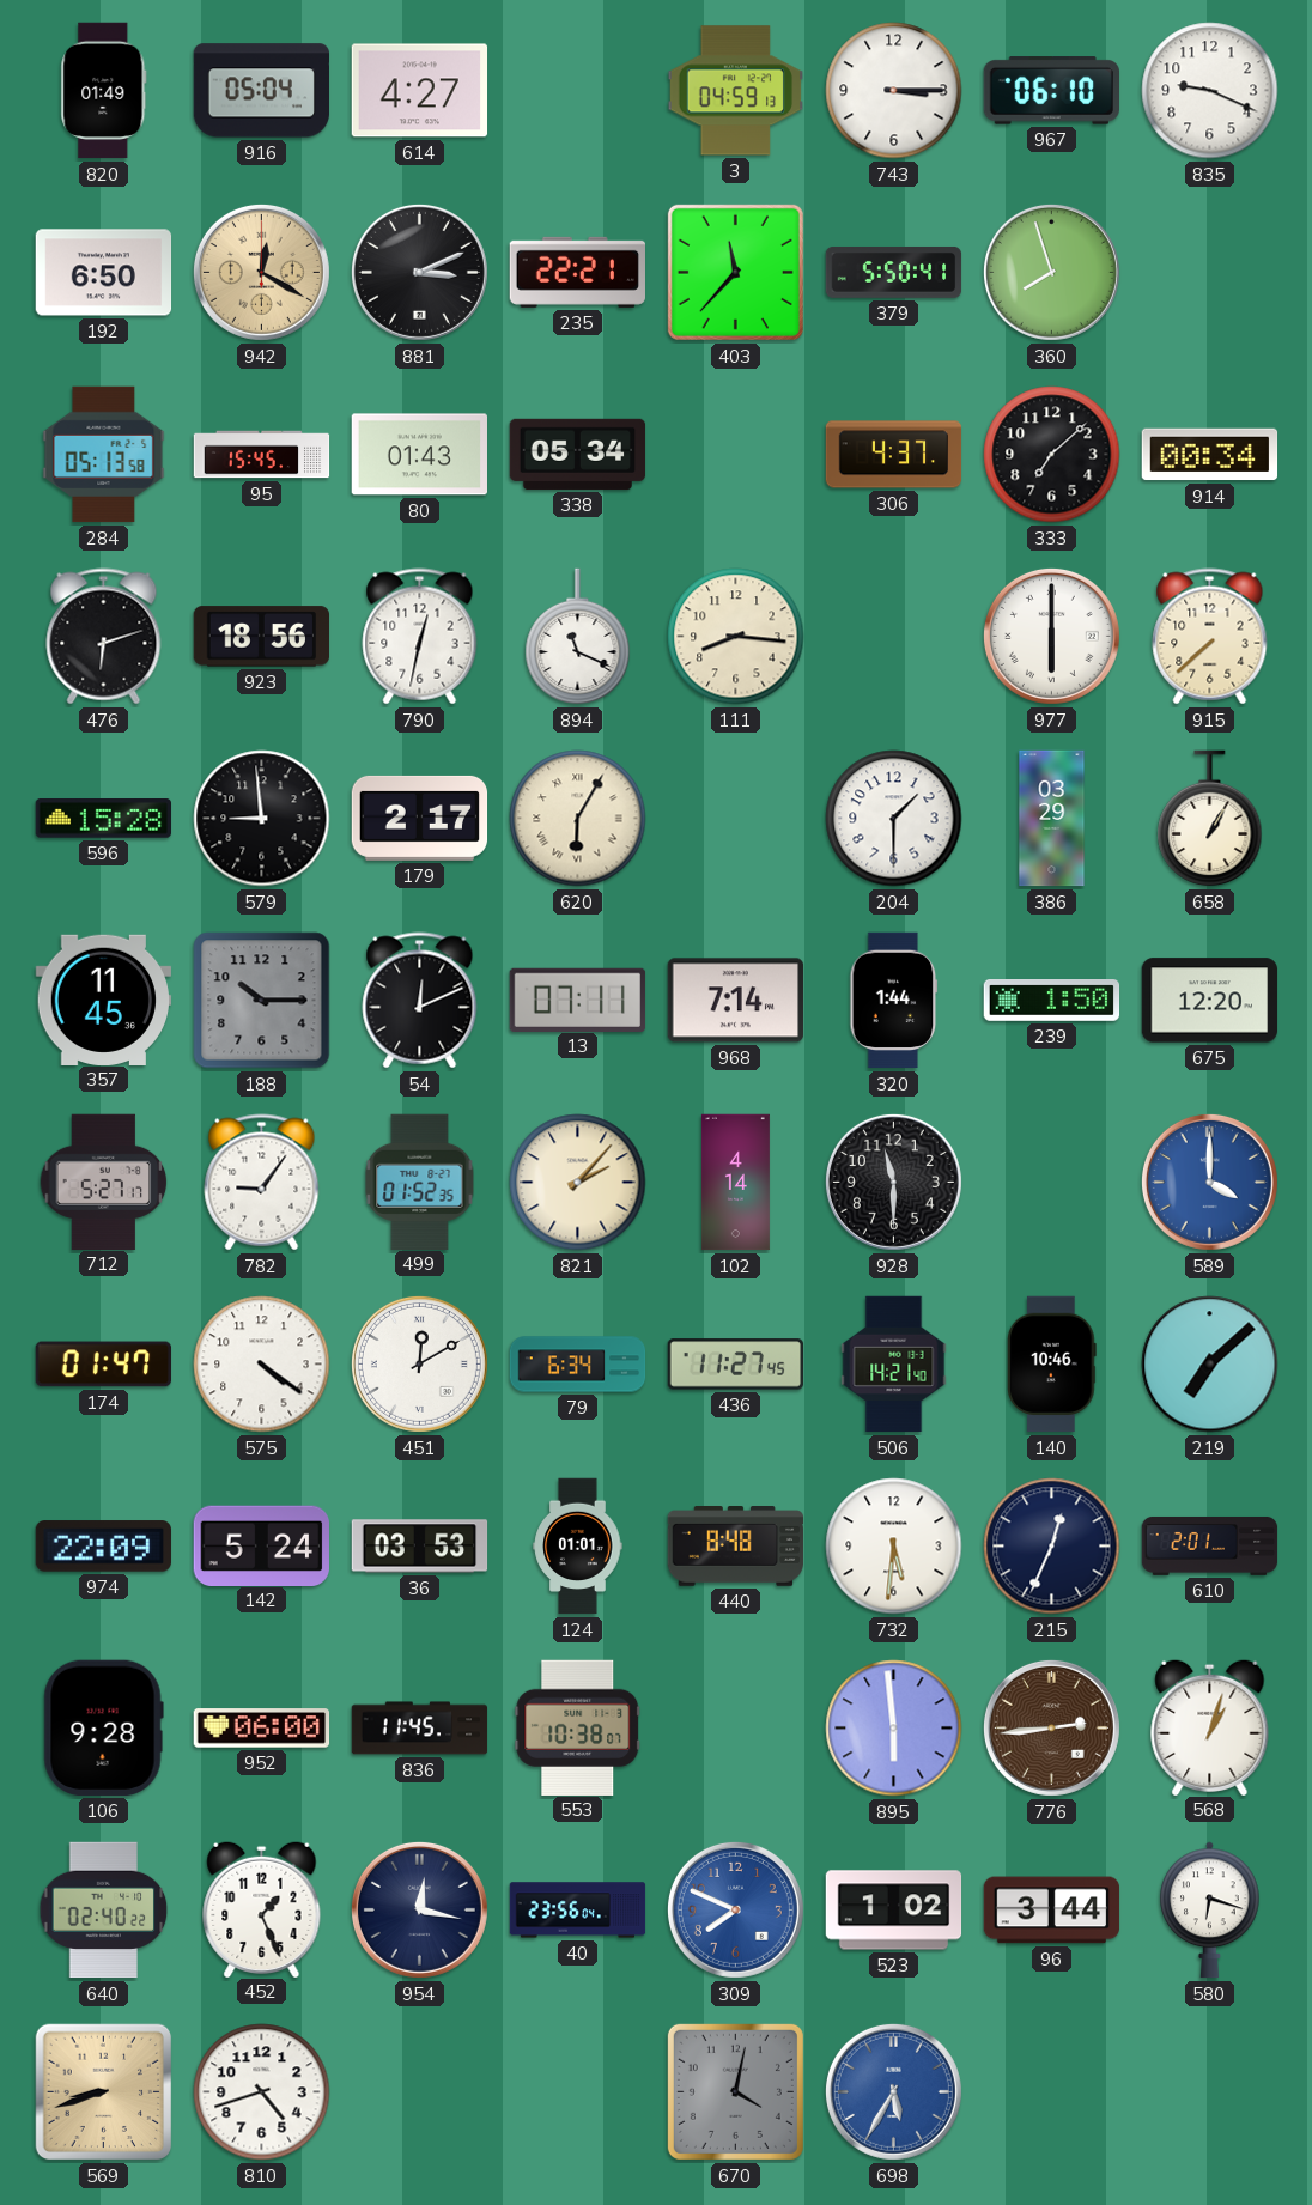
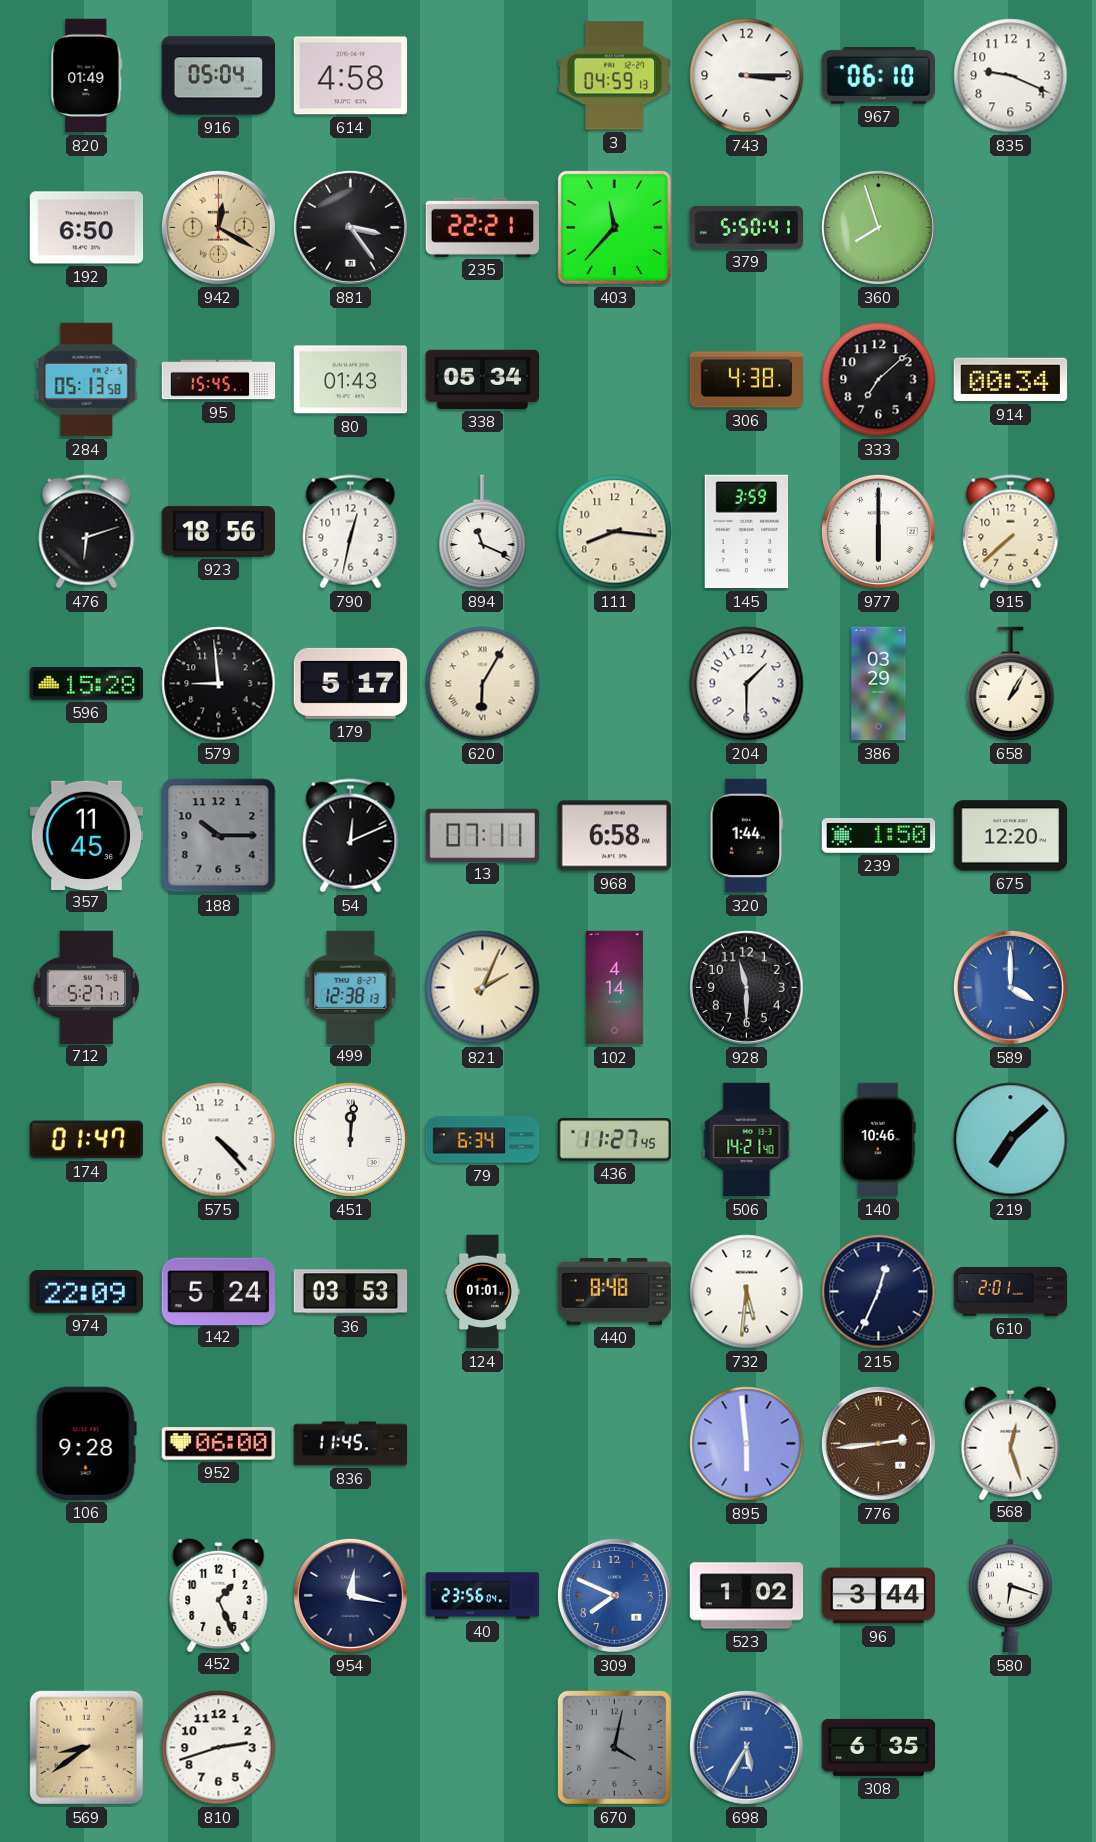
614: 4:27 -> 4:58 (351, 76)
881: 3:11 -> 3:24 (350, 227)
306: 4:37 -> 4:38 (747, 380)
145: none -> 3:59 (747, 532)
179: 2:17 -> 5:17 (351, 683)
968: 7:14 -> 6:58 (615, 836)
782: 9:06 -> none (262, 1183)
499: 01:52 -> 12:38 (351, 987)
821: 2:07 -> 2:04 (483, 988)
575: 4:21 -> 4:23 (219, 1140)
451: 12:10 -> 12:01 (350, 1139)
553: 10:38 -> none (578, 1727)
568: 1:03 -> 12:27 (1011, 1442)
640: 02:40 -> none (104, 1911)
569: 8:42 -> 8:39 (87, 1748)
810: 4:42 -> 2:42 (219, 1748)
308: none -> 6:35 (879, 1747)
